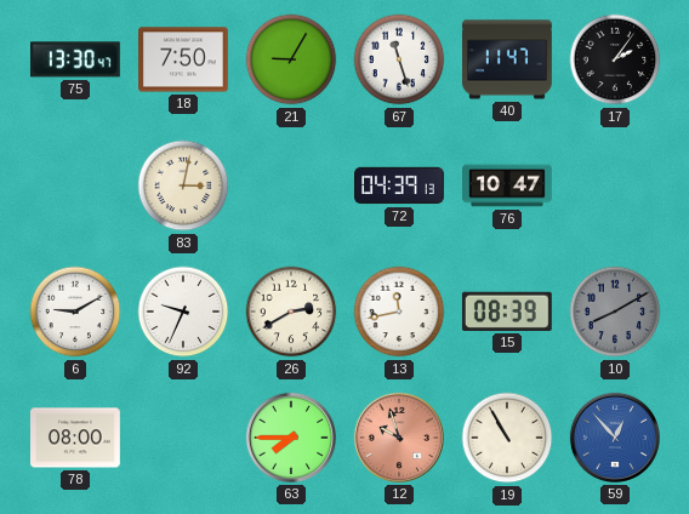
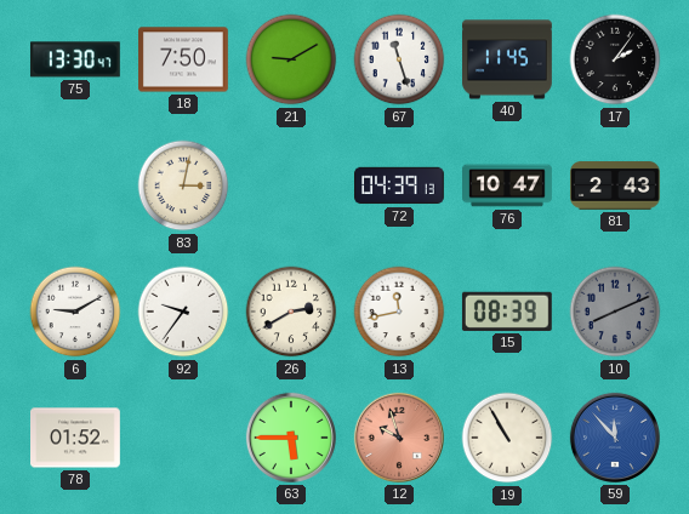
21: 9:05 -> 9:10 (291, 59)
40: 11:47 -> 11:45 (508, 59)
81: none -> 2:43 (616, 185)
92: 9:34 -> 9:36 (183, 312)
10: 8:10 -> 8:11 (615, 312)
78: 08:00 -> 01:52 (76, 438)
63: 7:45 -> 5:45 (291, 438)
59: 12:53 -> 11:53 (615, 438)
